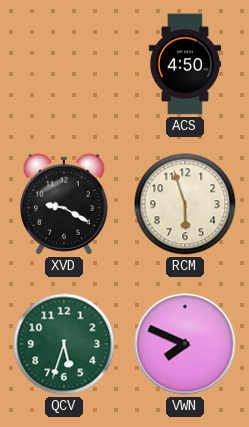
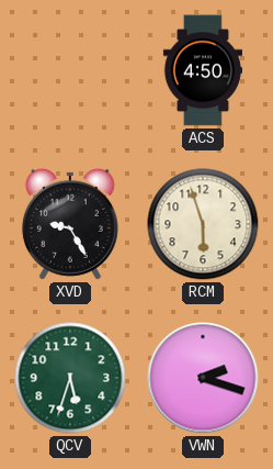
XVD: 9:20 -> 9:25 (70, 224)
VWN: 7:49 -> 2:18 (203, 378)
